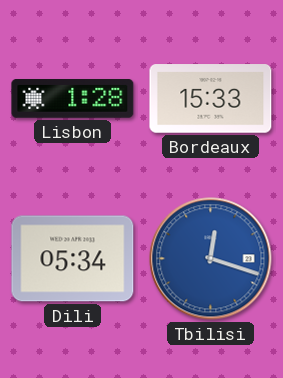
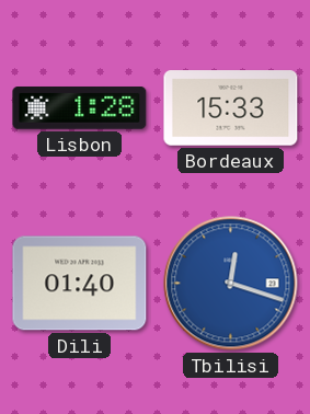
Dili: 05:34 -> 01:40 (80, 284)
